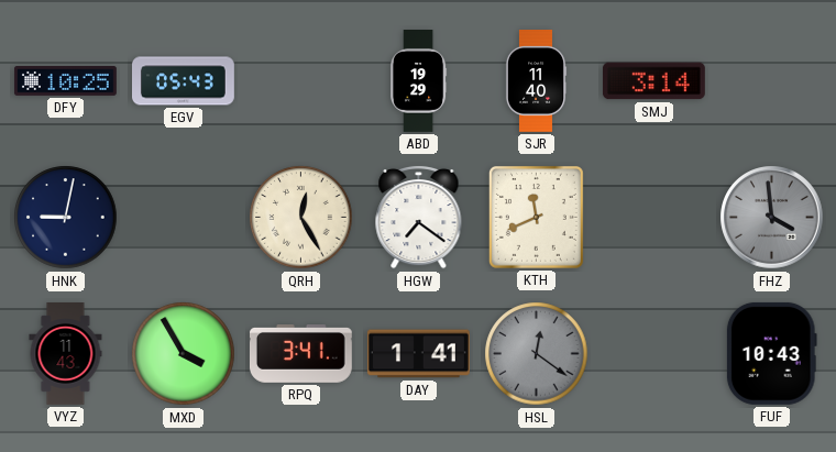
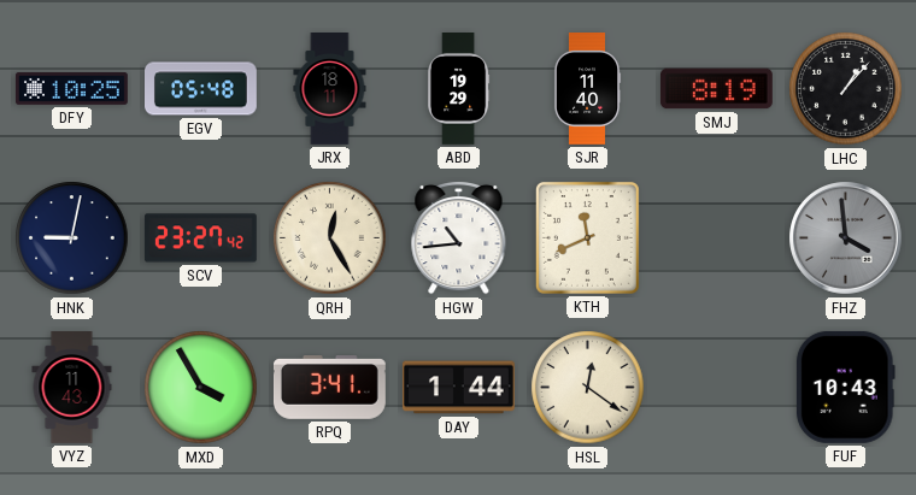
EGV: 05:43 -> 05:48 (201, 89)
JRX: none -> 18:11 (330, 89)
SMJ: 3:14 -> 8:19 (716, 89)
LHC: none -> 1:07 (846, 89)
SCV: none -> 23:27 (200, 238)
HGW: 7:21 -> 10:44 (459, 237)
DAY: 1:41 -> 1:44 (458, 388)
HSL dial: grey -> cream (588, 388)
